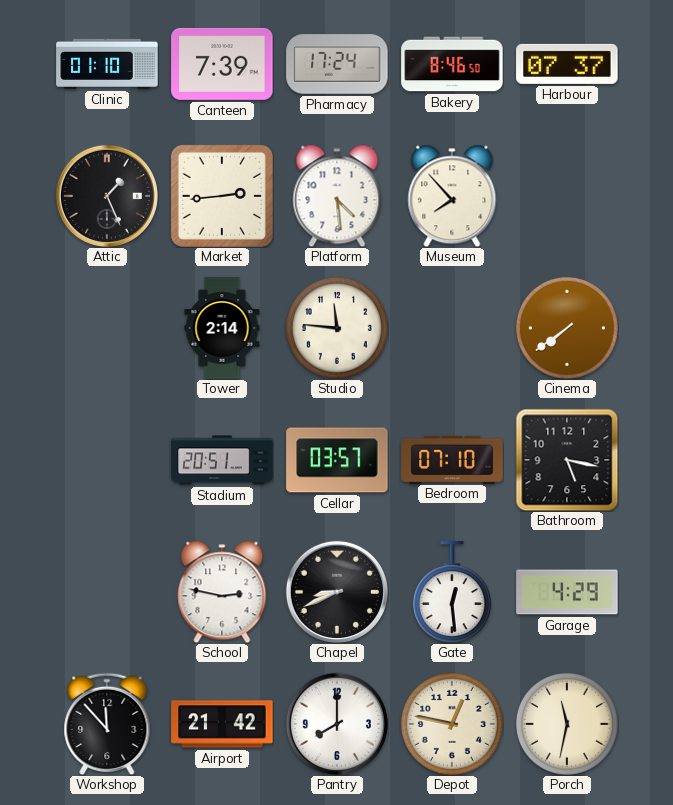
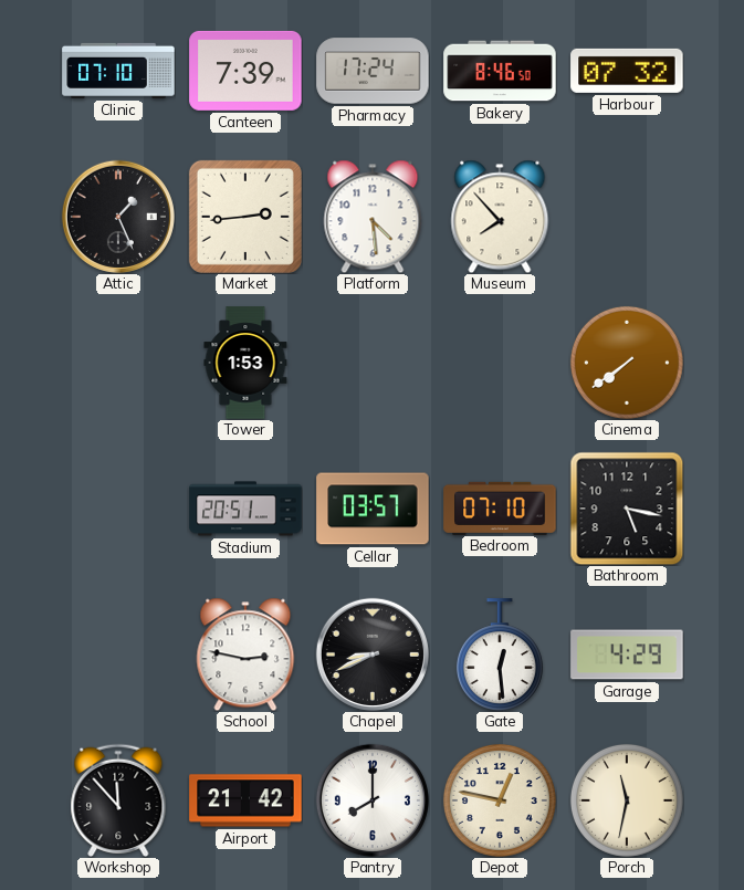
Clinic: 01:10 -> 07:10 (118, 71)
Harbour: 07:37 -> 07:32 (627, 71)
Tower: 2:14 -> 1:53 (245, 363)
Studio: 11:46 -> none (337, 328)
